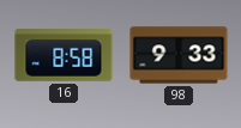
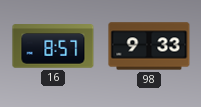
16: 8:58 -> 8:57 (53, 46)
